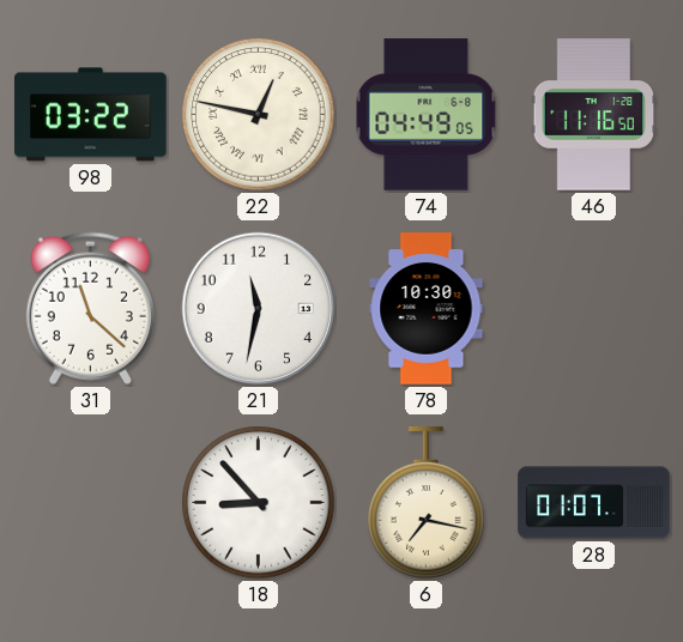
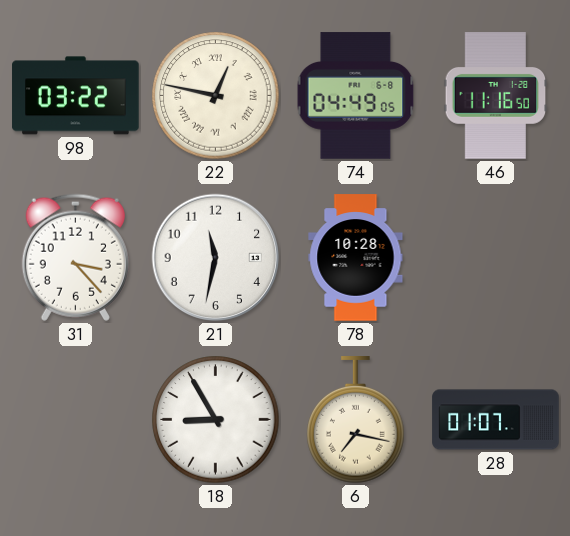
31: 11:22 -> 3:23 (75, 257)
78: 10:30 -> 10:28 (356, 258)
18: 8:53 -> 8:55 (216, 420)
